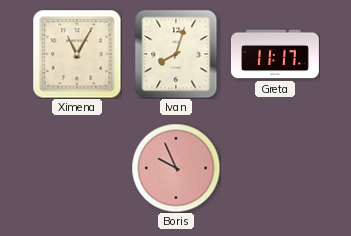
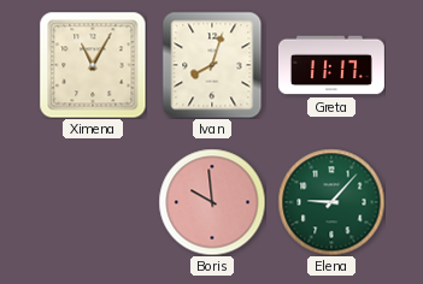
Boris: 9:56 -> 9:59 (212, 202)
Elena: none -> 9:07 (331, 202)
